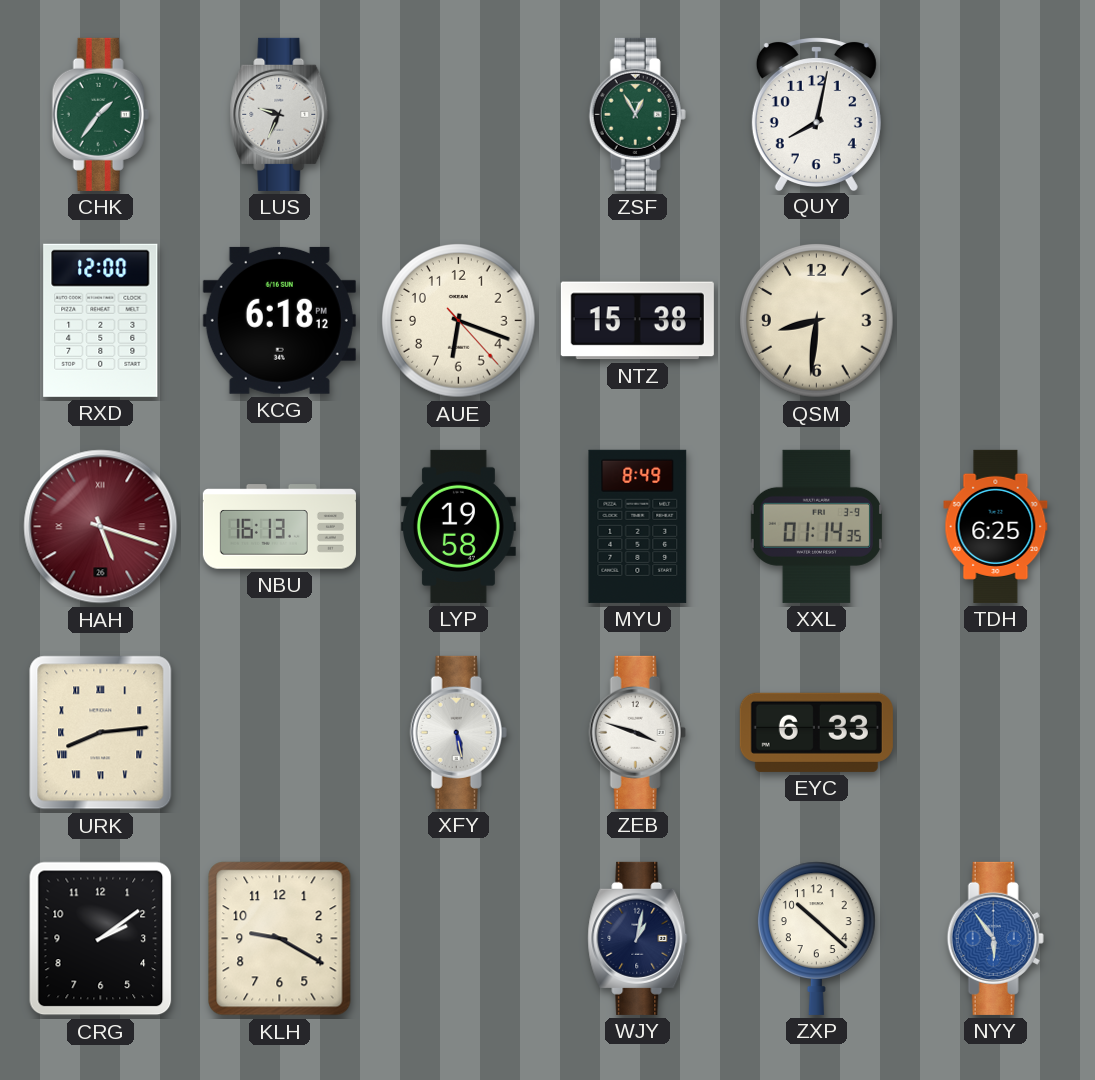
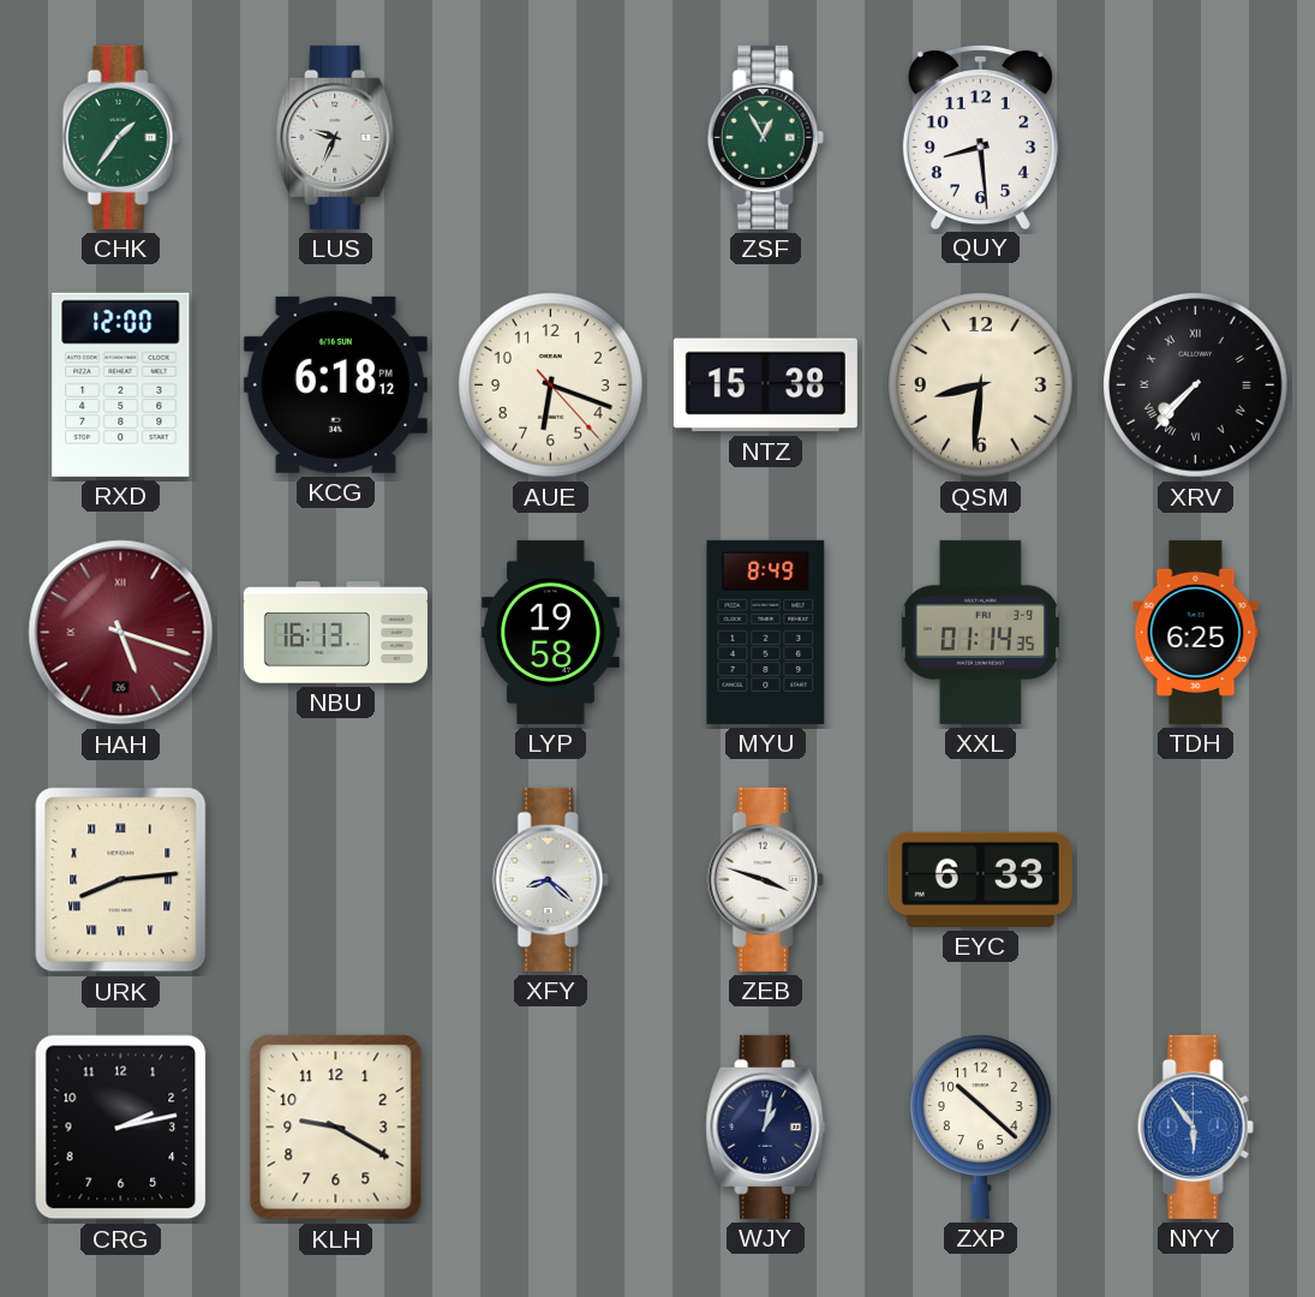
QUY: 8:02 -> 8:29 (980, 137)
XRV: none -> 7:37 (1196, 385)
XFY: 5:28 -> 8:22 (550, 879)
CRG: 2:09 -> 2:13 (121, 1128)
